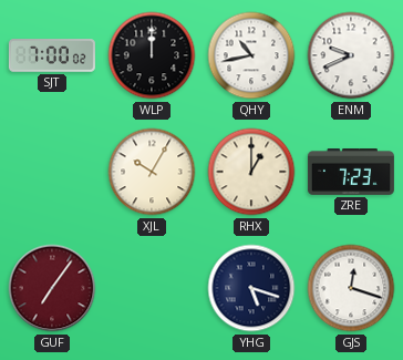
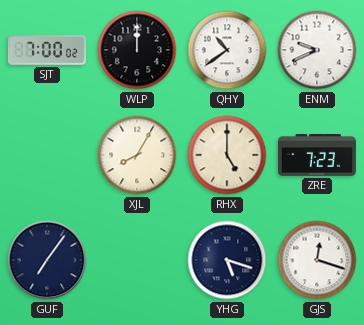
QHY: 10:43 -> 10:39 (227, 50)
XJL: 10:05 -> 8:05 (137, 155)
RHX: 1:00 -> 5:00 (227, 155)
GUF dial: burgundy -> navy (47, 260)
